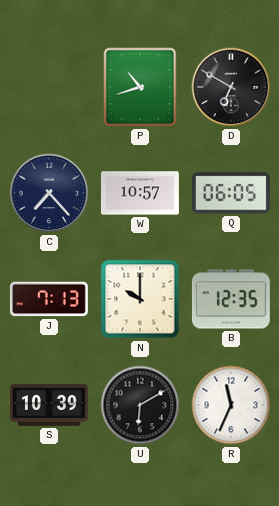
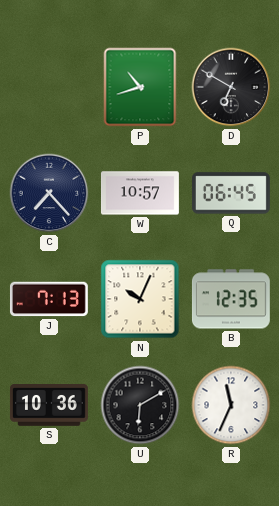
Q: 06:05 -> 06:45 (231, 193)
N: 10:00 -> 10:04 (140, 299)
S: 10:39 -> 10:36 (49, 405)
